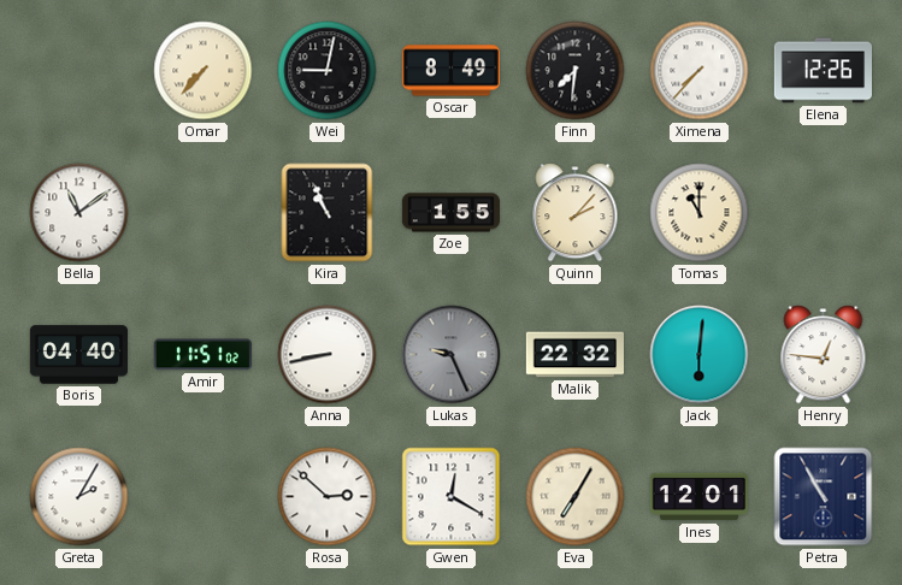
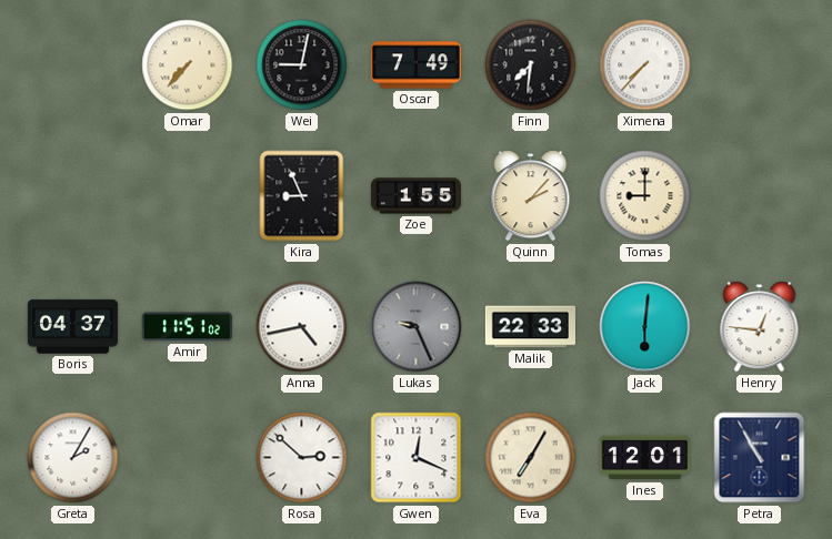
Oscar: 8:49 -> 7:49 (415, 65)
Elena: 12:26 -> none (823, 71)
Bella: 11:09 -> none (79, 213)
Kira: 10:56 -> 8:56 (302, 196)
Tomas: 11:00 -> 9:00 (645, 196)
Boris: 04:40 -> 04:37 (72, 327)
Anna: 8:43 -> 4:43 (302, 327)
Malik: 22:32 -> 22:33 (530, 327)
Gwen: 12:20 -> 12:19 (417, 458)
